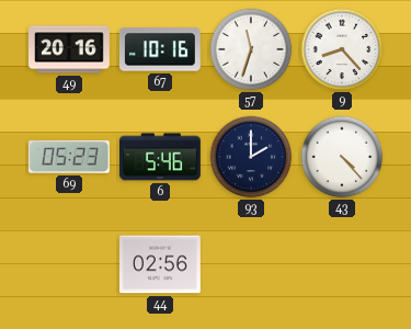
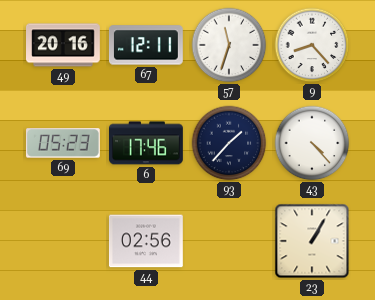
67: 10:16 -> 12:11 (146, 45)
6: 5:46 -> 17:46 (147, 143)
93: 2:00 -> 1:37 (229, 143)
23: none -> 1:05 (312, 241)
